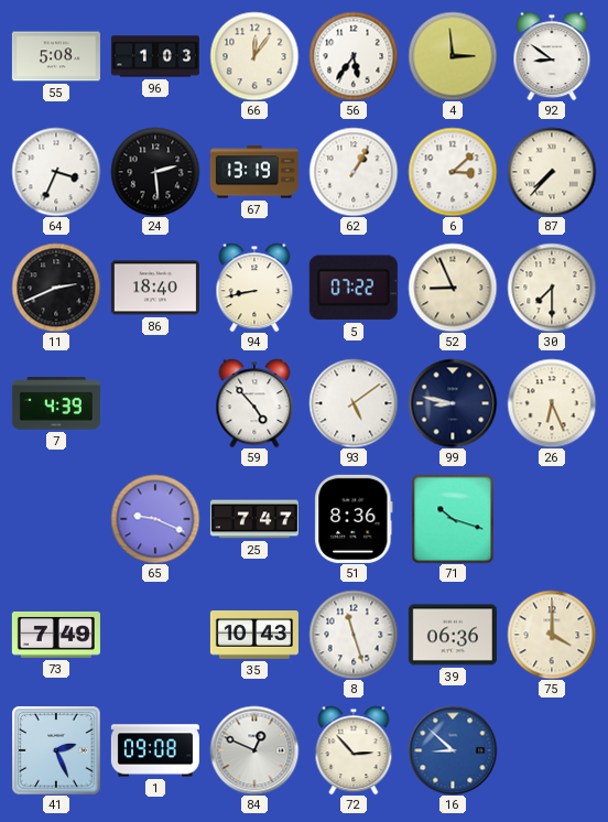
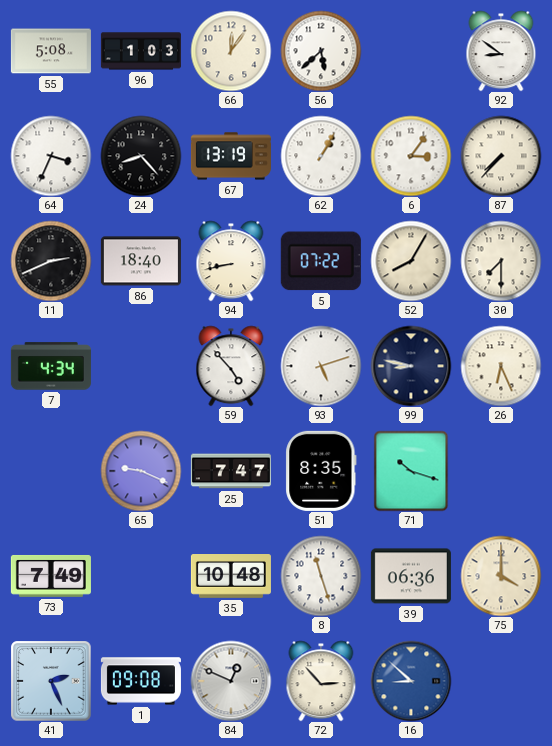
56: 5:36 -> 5:38 (321, 51)
4: 2:59 -> none (453, 56)
24: 2:29 -> 8:23 (141, 156)
6: 3:08 -> 3:06 (411, 156)
52: 8:56 -> 8:05 (411, 261)
7: 4:39 -> 4:34 (51, 366)
93: 5:09 -> 5:12 (321, 366)
51: 8:36 -> 8:35 (321, 471)
35: 10:43 -> 10:48 (231, 577)
